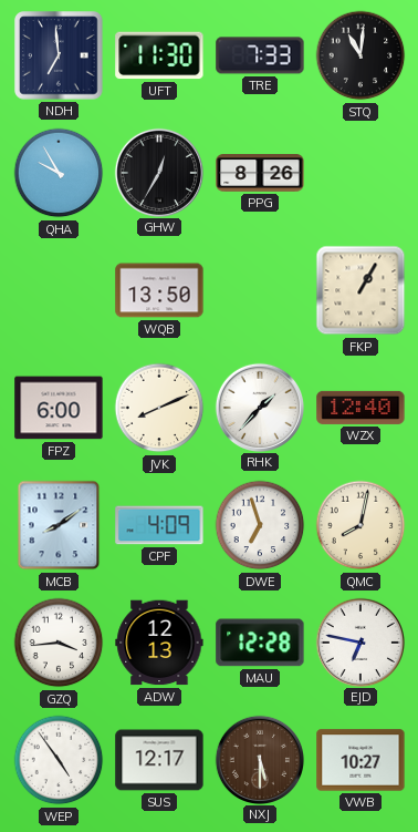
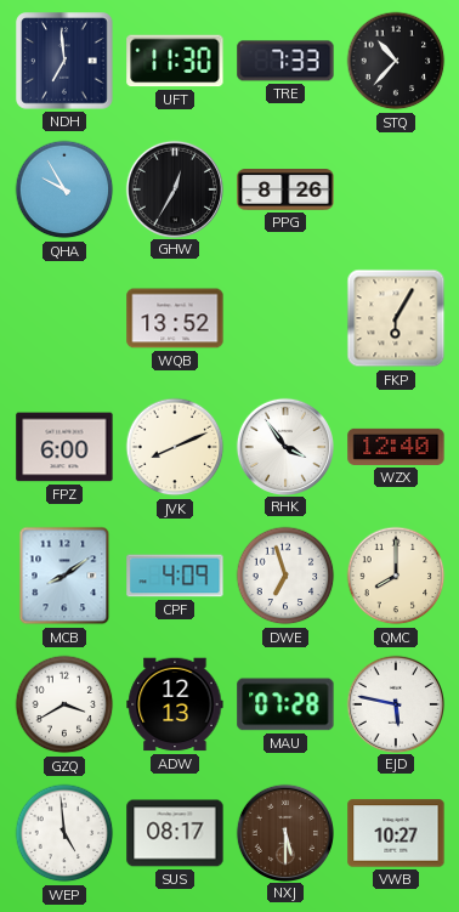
STQ: 11:01 -> 10:37 (396, 61)
WQB: 13:50 -> 13:52 (175, 318)
FKP: 1:05 -> 6:05 (396, 318)
RHK: 1:37 -> 3:54 (284, 446)
QMC: 8:02 -> 8:00 (396, 576)
GZQ: 3:44 -> 3:40 (64, 704)
MAU: 12:28 -> 07:28 (285, 704)
EJD: 6:47 -> 5:47 (395, 703)
WEP: 4:54 -> 4:59 (64, 833)
SUS: 12:17 -> 08:17 (175, 833)
